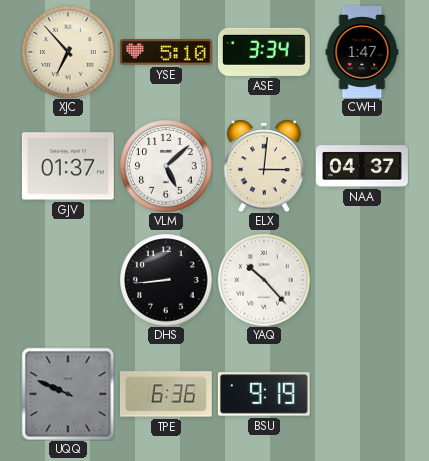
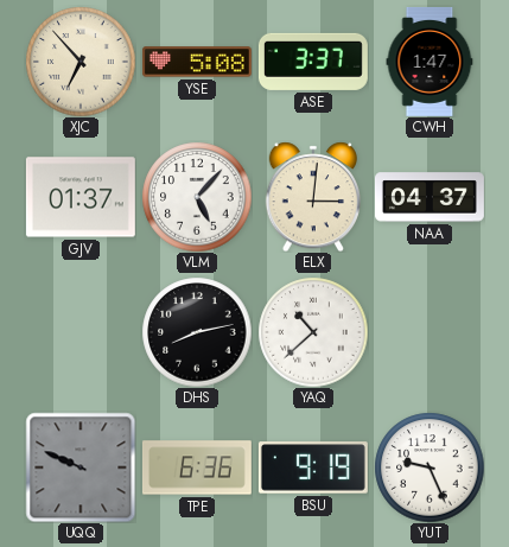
YSE: 5:10 -> 5:08 (197, 62)
ASE: 3:34 -> 3:37 (313, 62)
VLM: 5:08 -> 5:07 (197, 197)
DHS: 8:44 -> 8:13 (197, 332)
YAQ: 10:23 -> 10:38 (313, 332)
YUT: none -> 9:26 (430, 468)
